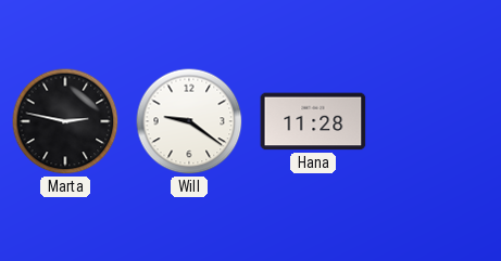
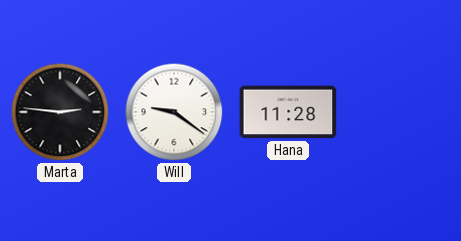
Marta: 2:47 -> 2:46 (60, 112)
